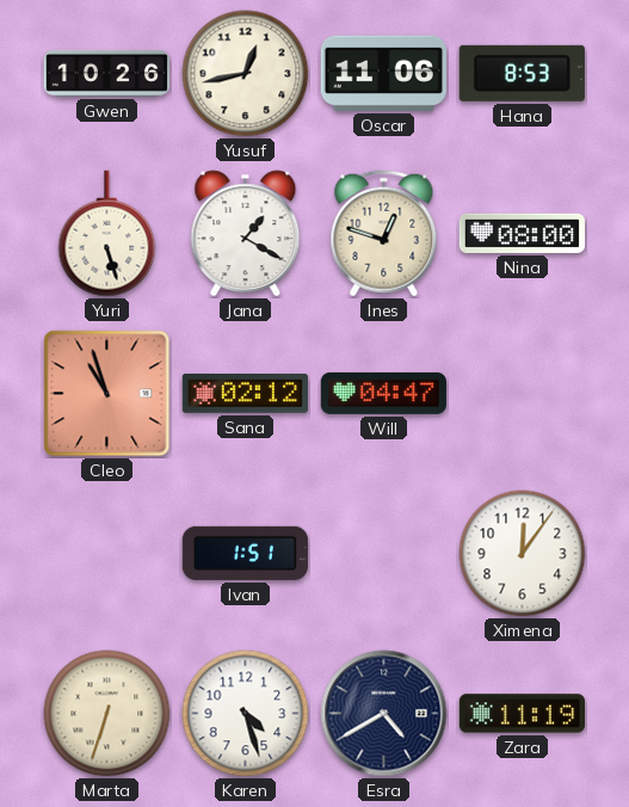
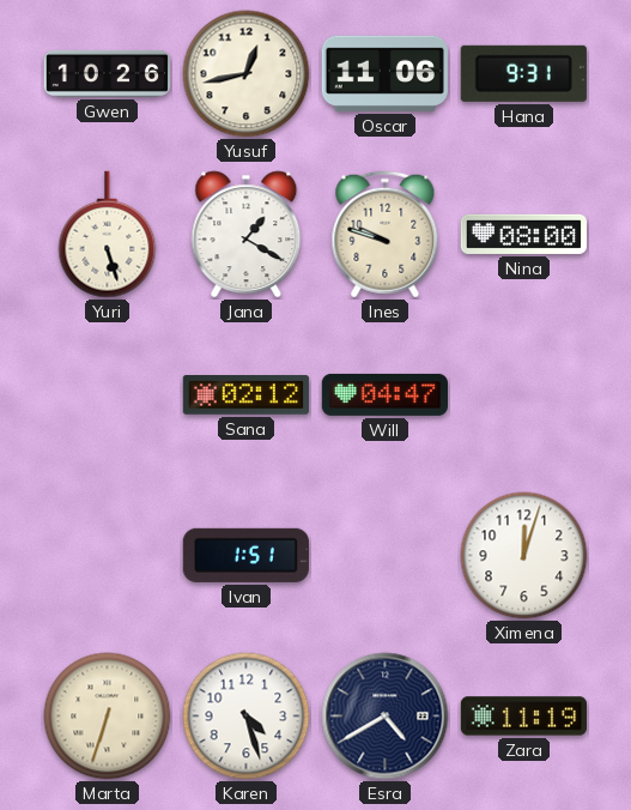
Hana: 8:53 -> 9:31 (523, 73)
Ines: 12:48 -> 9:48 (386, 235)
Cleo: 10:57 -> none (107, 394)
Ximena: 12:06 -> 12:03 (524, 556)
